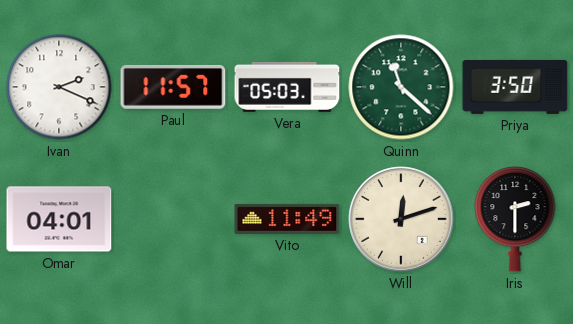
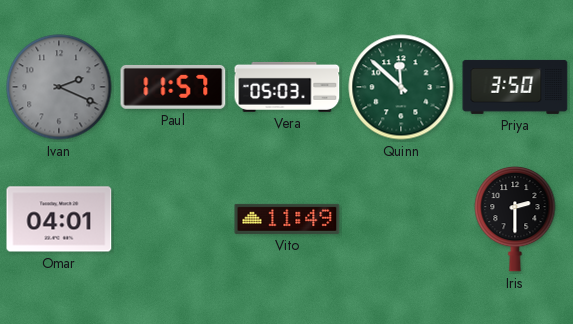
Ivan dial: white -> grey (59, 87)
Quinn: 11:22 -> 11:52 (401, 87)
Will: 12:12 -> none (401, 219)
